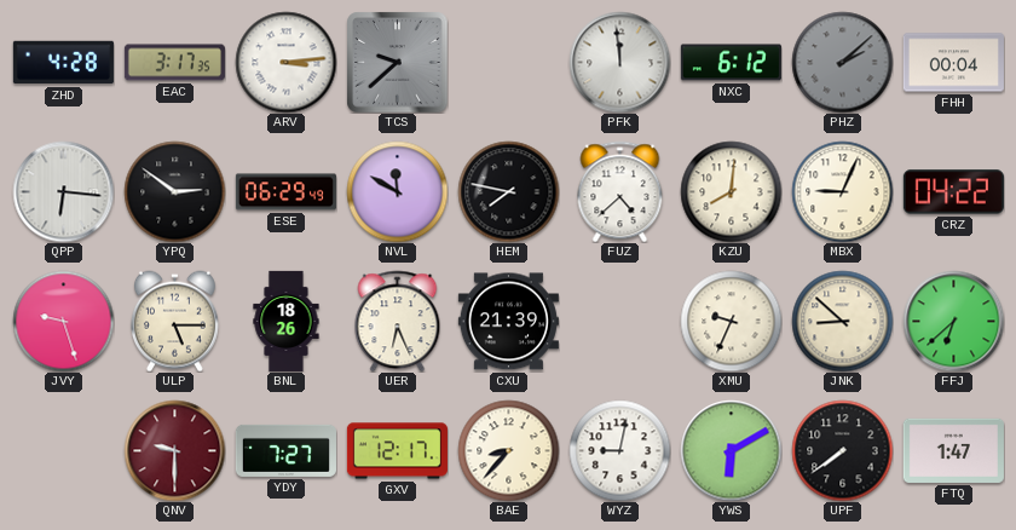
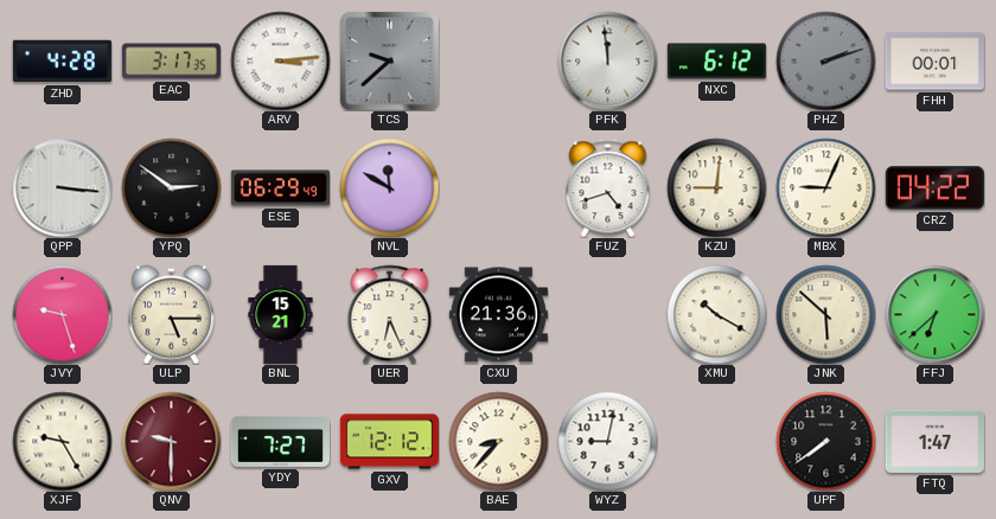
PHZ: 2:08 -> 2:12 (825, 60)
FHH: 00:04 -> 00:01 (934, 62)
QPP: 6:16 -> 3:16 (62, 187)
HEM: 7:47 -> none (508, 191)
FUZ: 4:38 -> 4:42 (608, 187)
KZU: 8:01 -> 9:01 (716, 187)
BNL: 18:26 -> 15:21 (281, 314)
CXU: 21:39 -> 21:36 (498, 315)
XMU: 9:34 -> 10:20 (716, 314)
JNK: 8:52 -> 5:52 (825, 314)
XJF: none -> 9:25 (62, 441)
GXV: 12:17 -> 12:12 (389, 442)
YWS: 6:10 -> none (731, 450)
